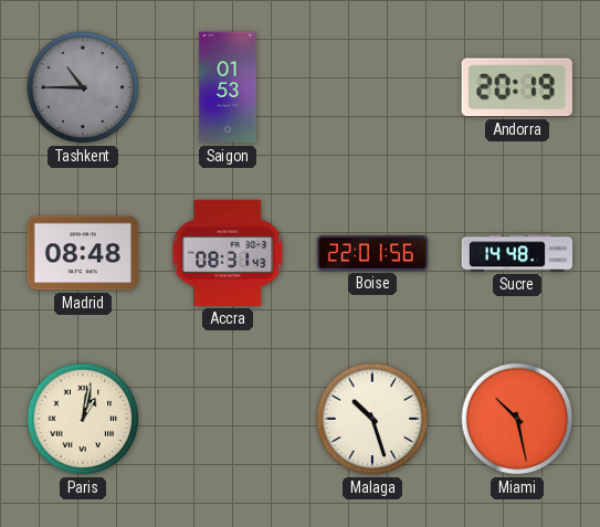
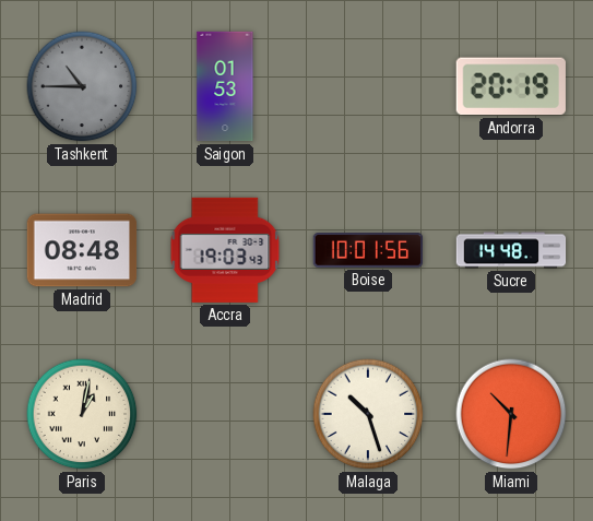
Accra: 08:31 -> 19:03 (225, 250)
Boise: 22:01 -> 10:01 (368, 251)
Miami: 10:28 -> 10:31 (511, 414)
